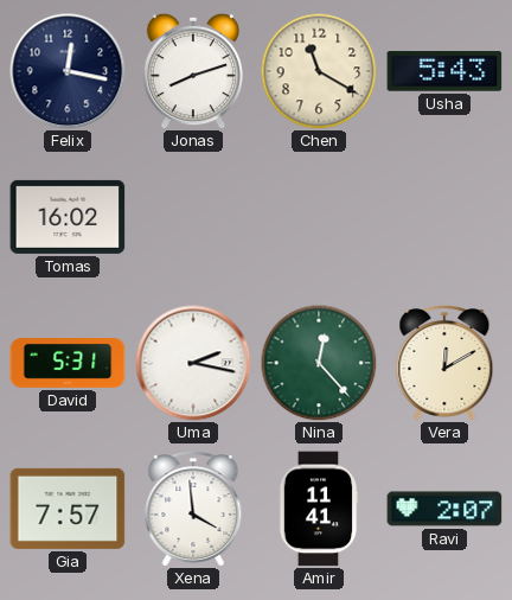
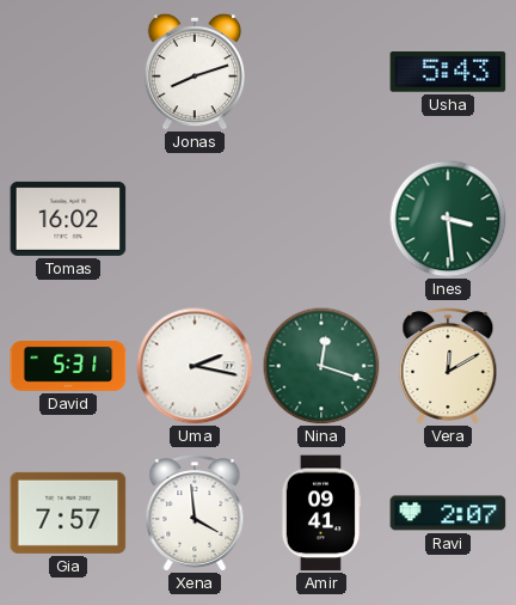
Felix: 12:17 -> none (68, 71)
Chen: 11:20 -> none (319, 71)
Ines: none -> 3:29 (448, 219)
Nina: 12:23 -> 12:18 (321, 366)
Amir: 11:41 -> 09:41 (321, 513)
